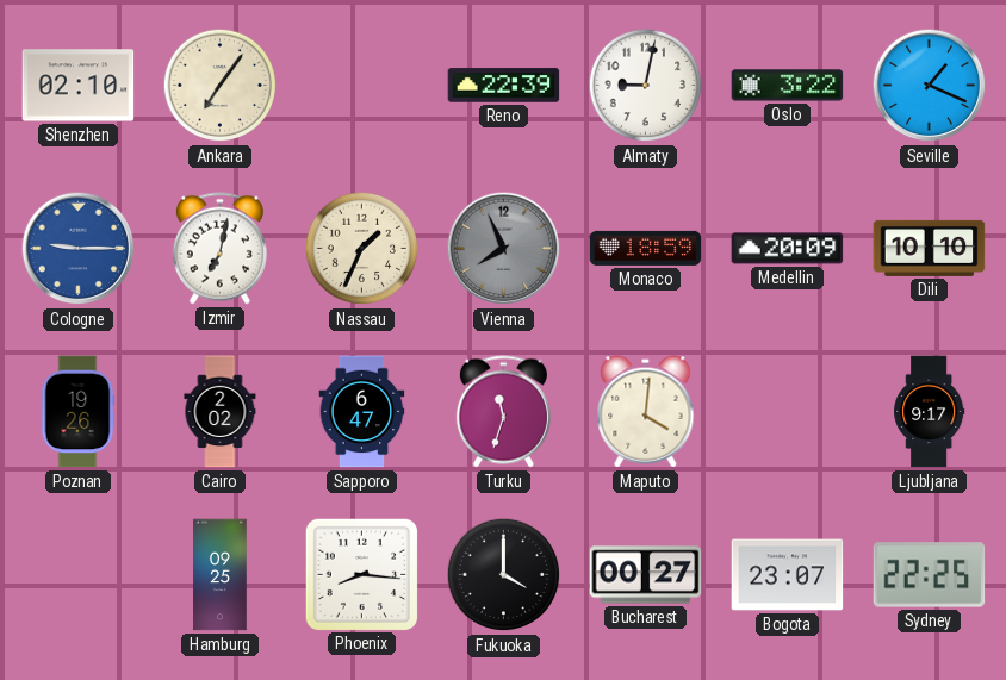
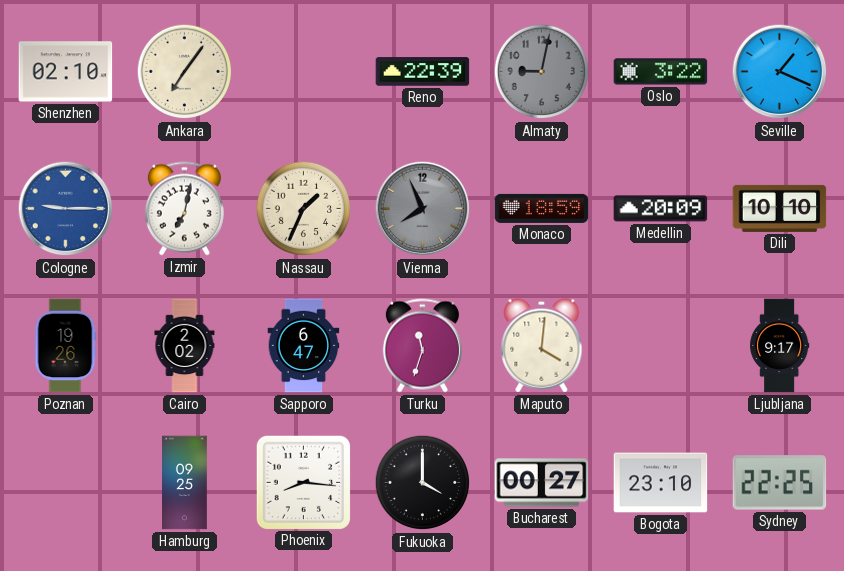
Almaty dial: white -> grey (542, 72)
Bogota: 23:07 -> 23:10 (661, 483)
